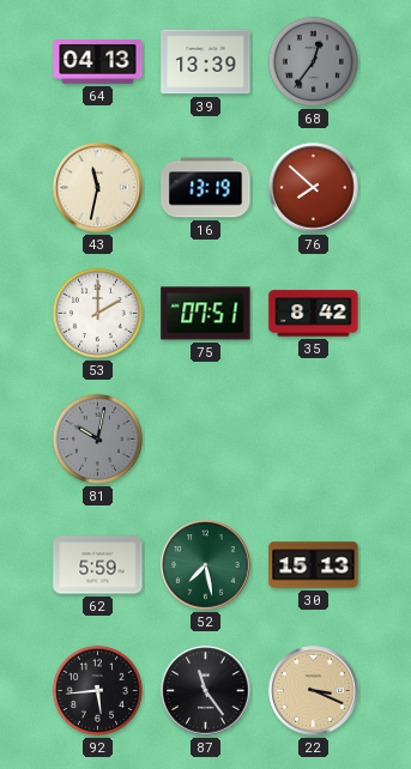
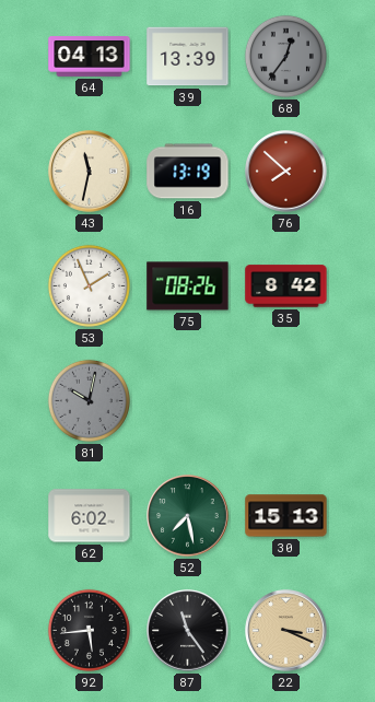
53: 2:00 -> 1:56 (89, 285)
75: 07:51 -> 08:26 (188, 286)
62: 5:59 -> 6:02 (90, 516)
